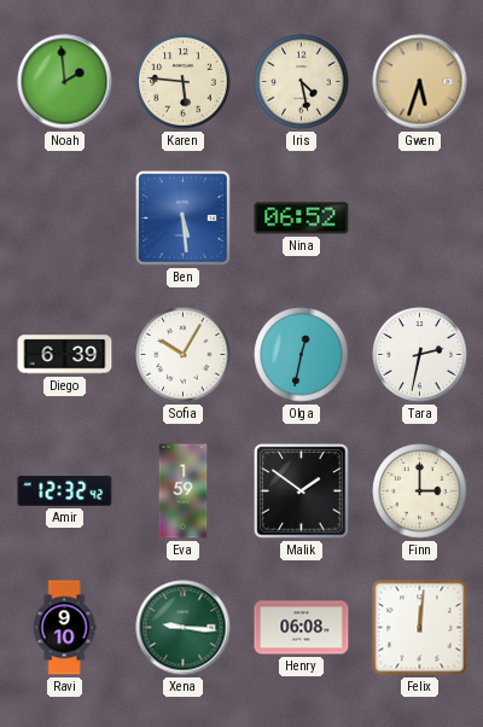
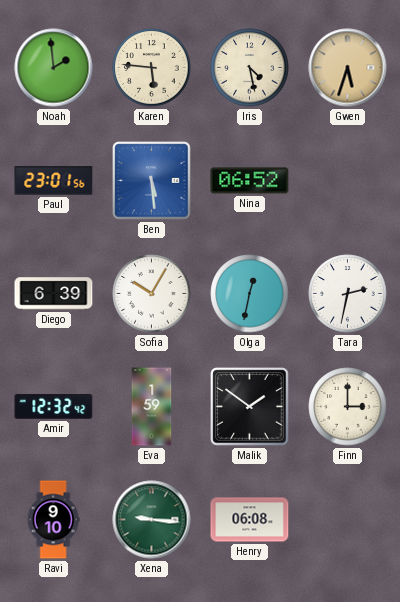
Paul: none -> 23:01 (54, 181)
Felix: 12:01 -> none (420, 628)
